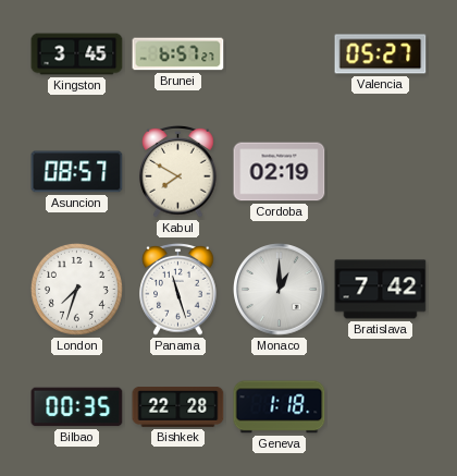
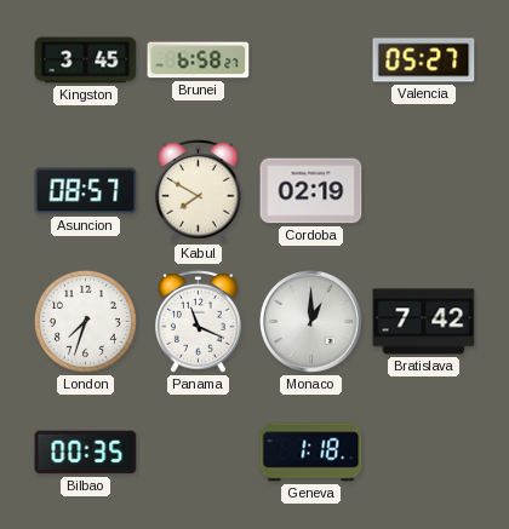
Brunei: 6:57 -> 6:58 (199, 61)
Panama: 11:27 -> 11:19 (199, 321)
Bishkek: 22:28 -> none (178, 407)
